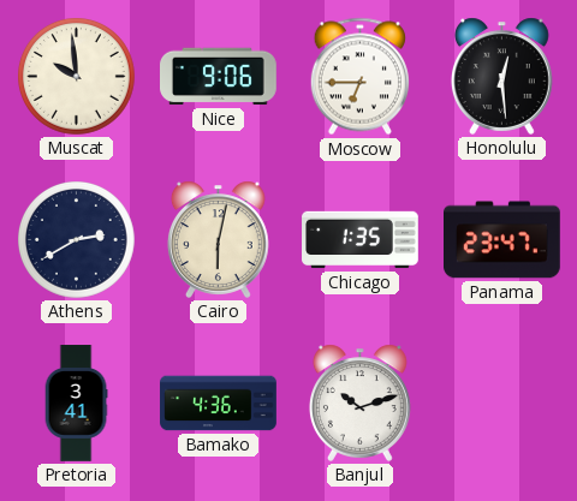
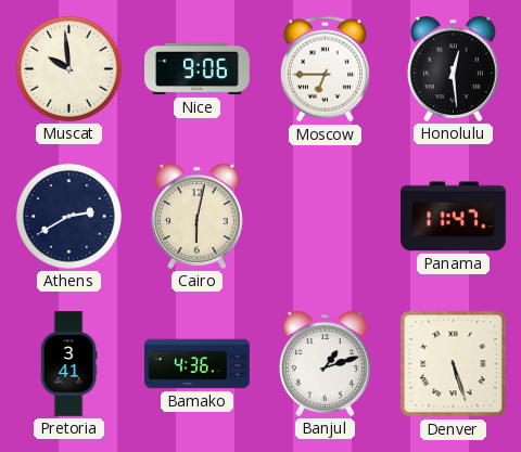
Chicago: 1:35 -> none (361, 240)
Panama: 23:47 -> 11:47 (454, 217)
Banjul: 10:12 -> 1:12 (325, 363)
Denver: none -> 5:27 (454, 364)
